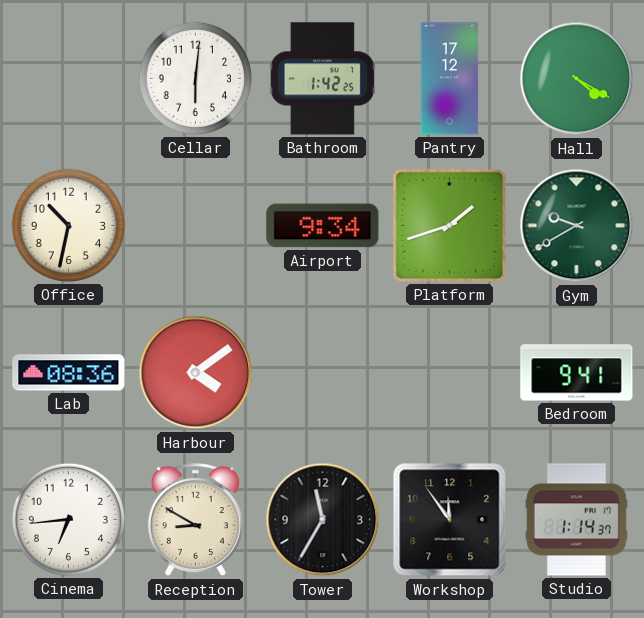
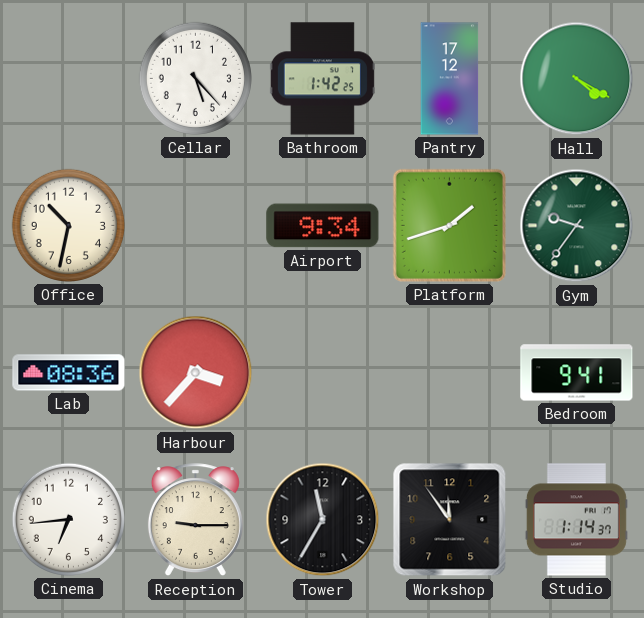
Cellar: 6:01 -> 5:23 (195, 78)
Gym: 9:40 -> 9:36 (577, 226)
Harbour: 4:09 -> 3:37 (196, 373)
Reception: 8:50 -> 9:15 (195, 520)
